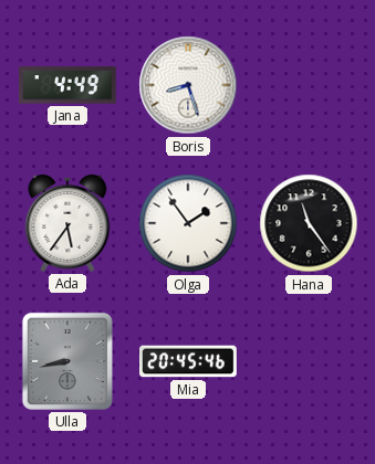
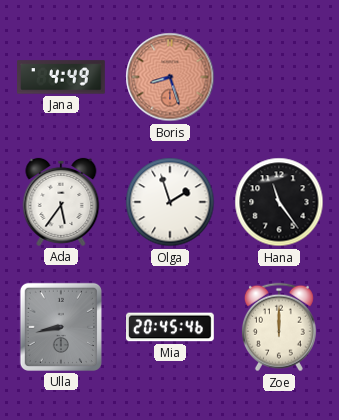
Boris dial: white -> salmon (170, 77)
Olga: 1:54 -> 1:57 (170, 202)
Zoe: none -> 12:00 (279, 327)
